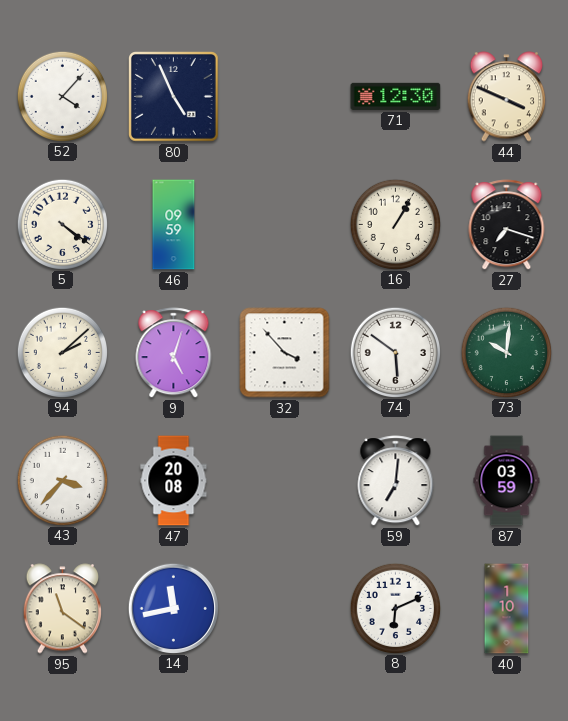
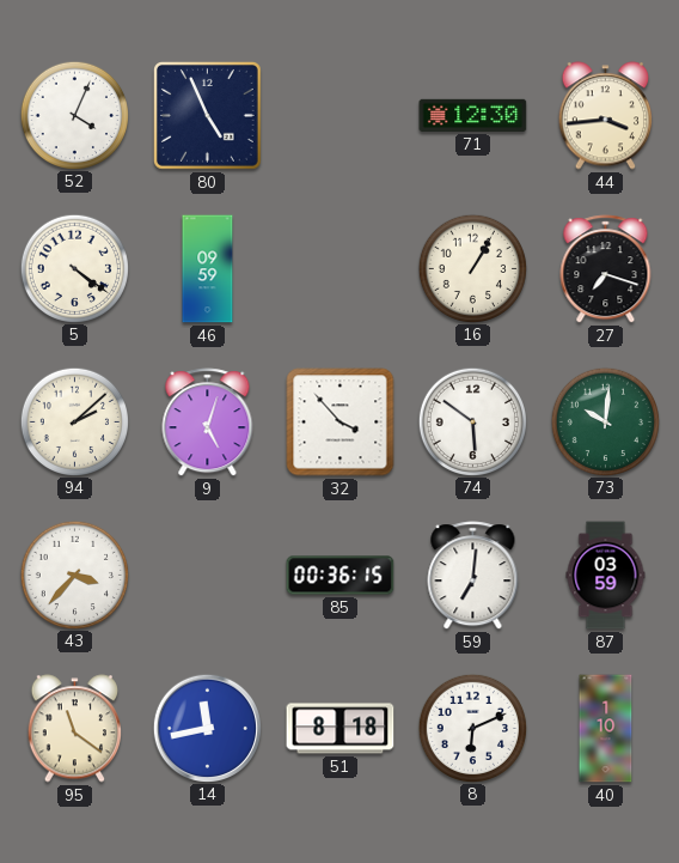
52: 4:07 -> 4:04 (74, 115)
44: 3:49 -> 3:44 (605, 116)
47: 20:08 -> none (174, 481)
85: none -> 00:36 (341, 576)
51: none -> 8:18 (341, 729)
